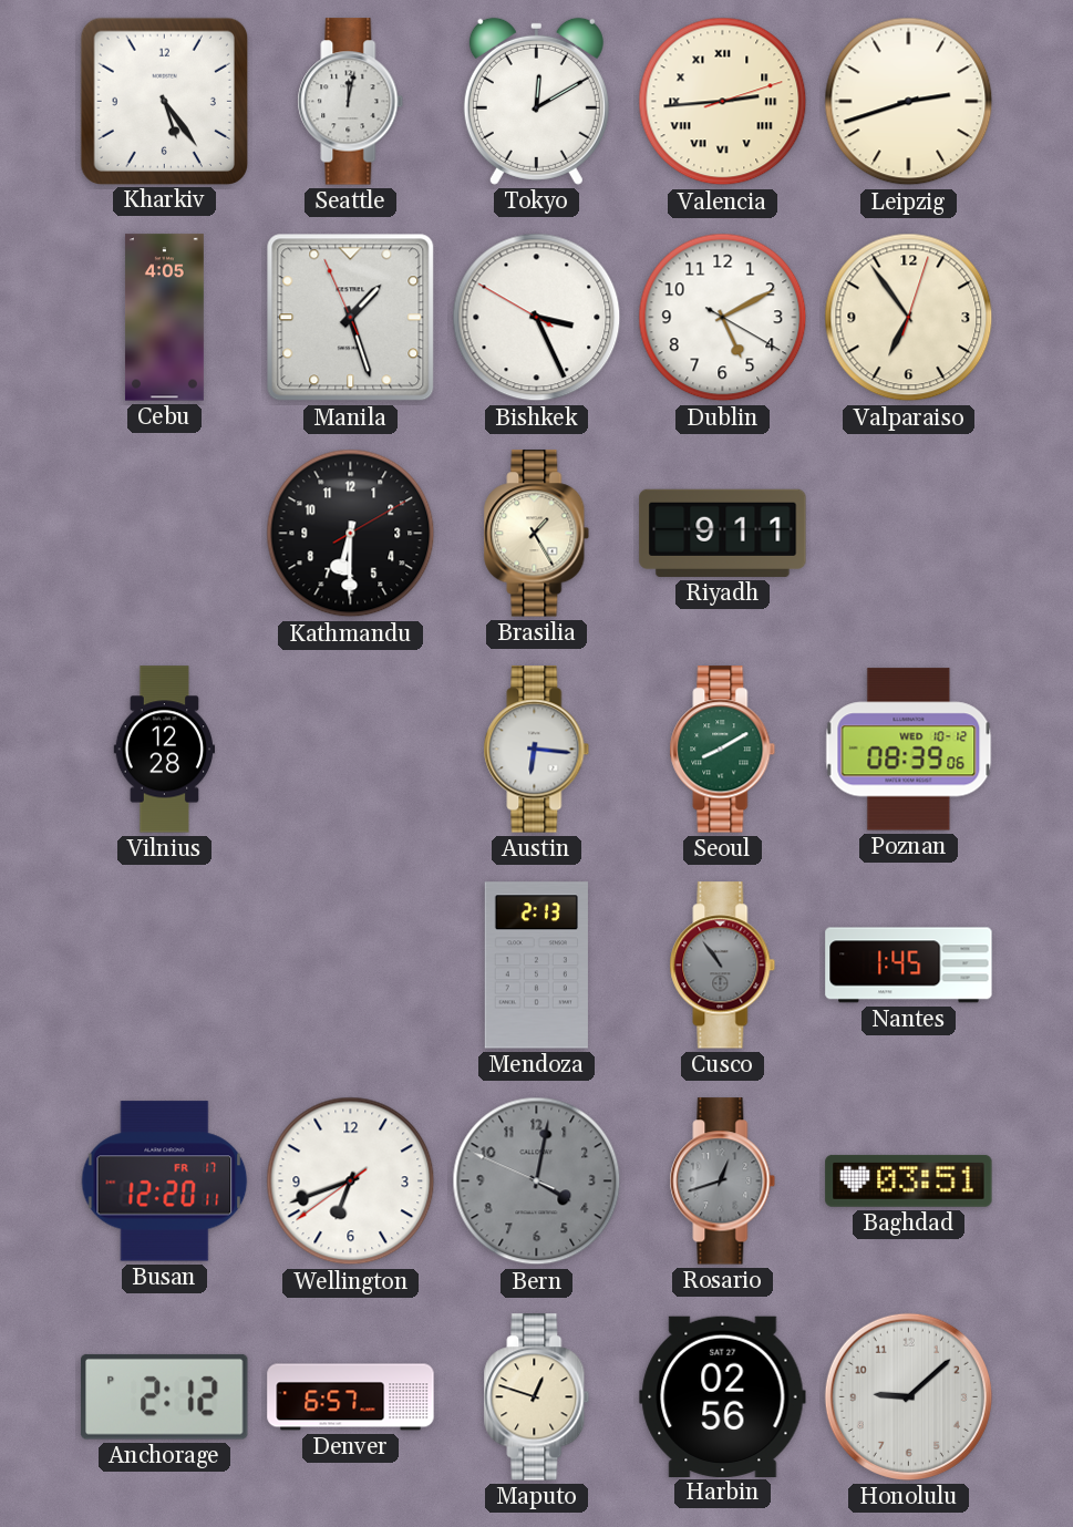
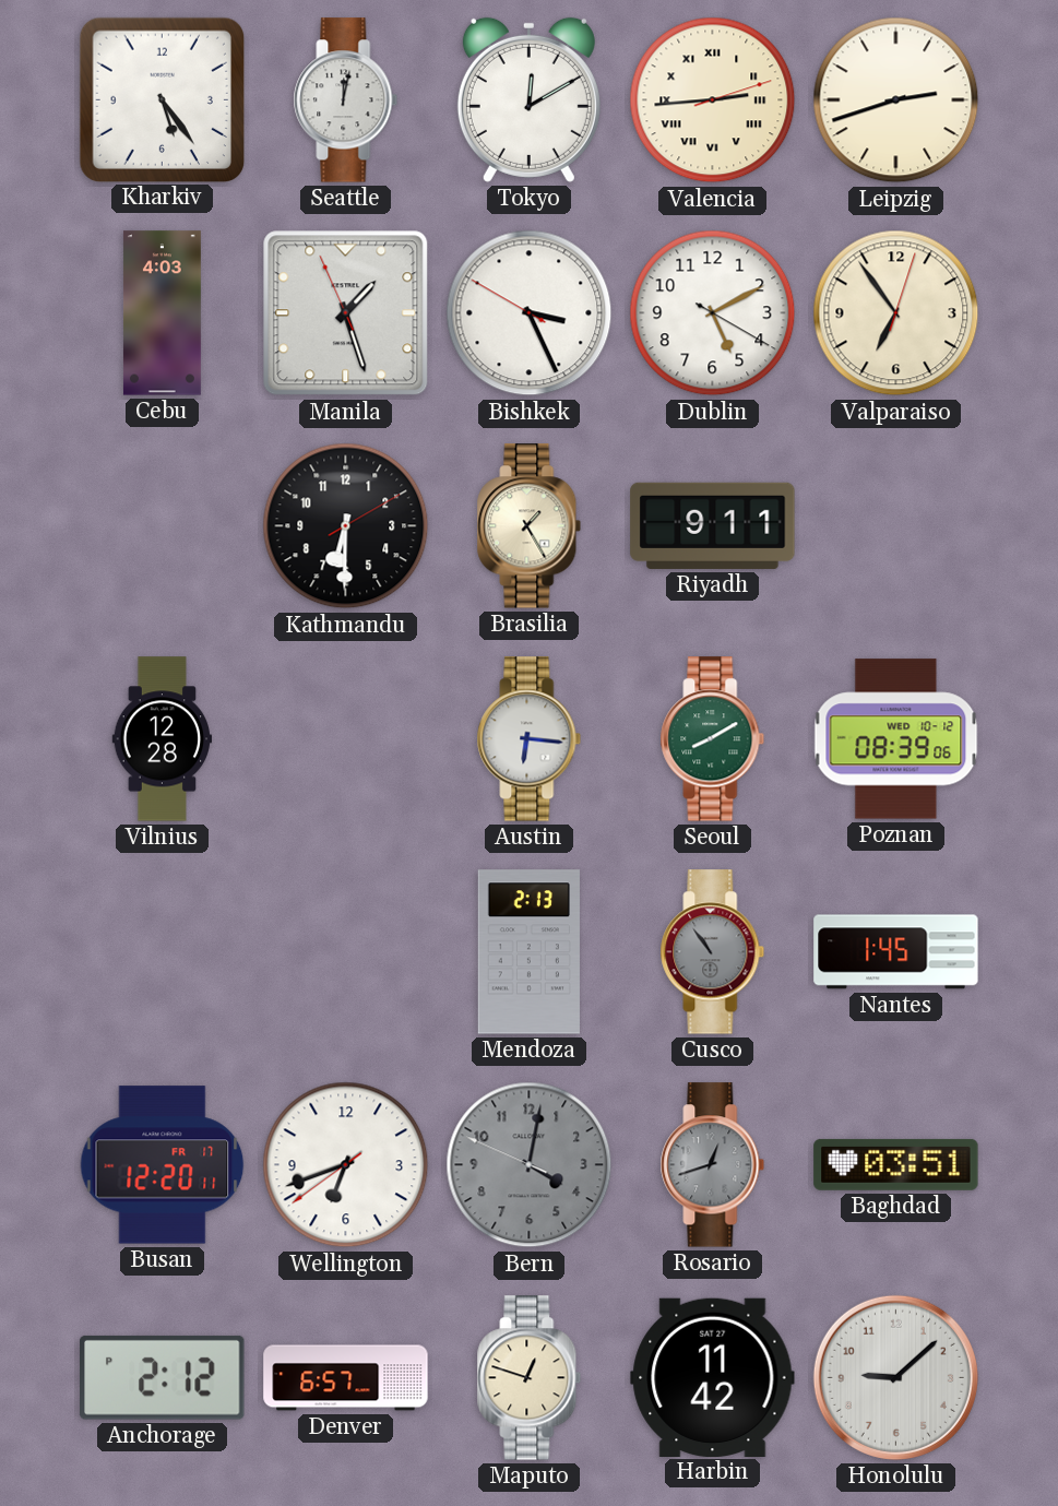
Cebu: 4:05 -> 4:03 (162, 313)
Harbin: 02:56 -> 11:42 (713, 1377)
